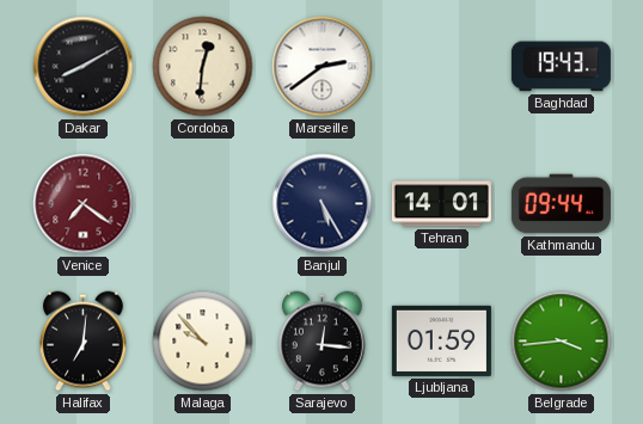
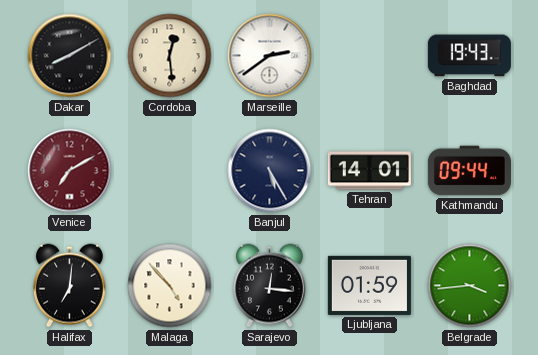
Cordoba: 12:31 -> 12:29 (170, 56)
Venice: 7:21 -> 7:10 (70, 171)
Malaga: 9:53 -> 4:53 (170, 286)
